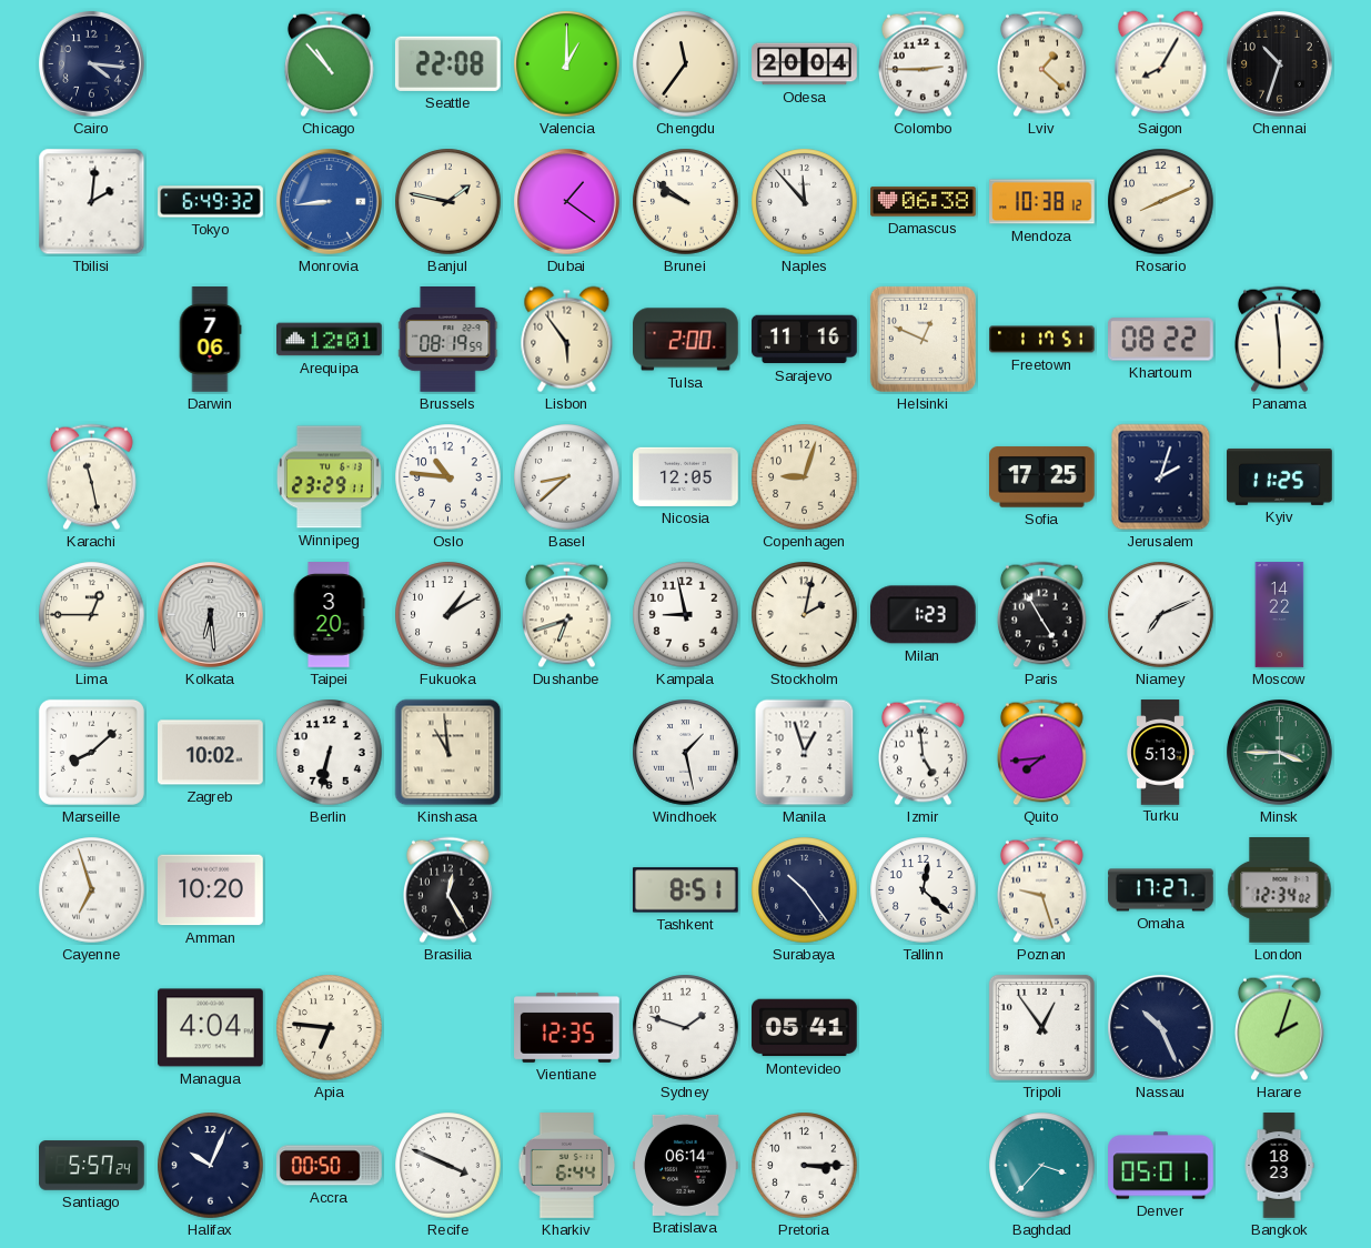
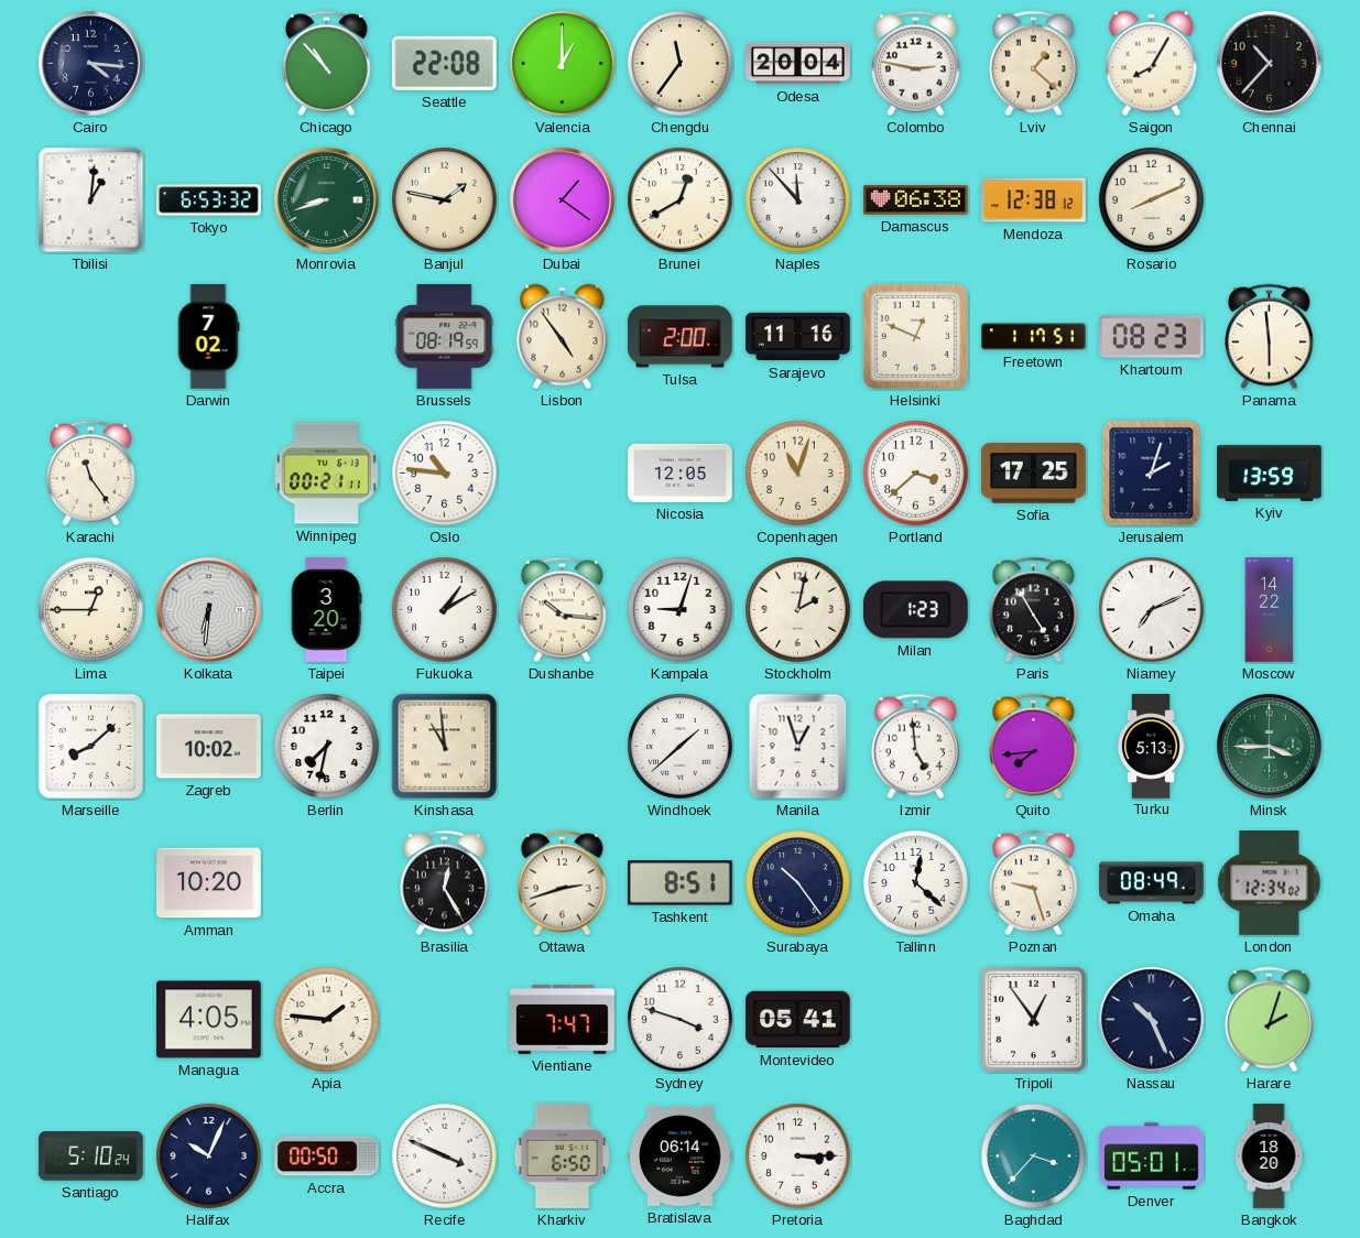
Colombo: 2:45 -> 2:47 (916, 64)
Chennai: 10:33 -> 10:37 (1270, 64)
Tbilisi: 2:01 -> 1:01 (91, 200)
Tokyo: 6:49 -> 6:53 (209, 200)
Monrovia: 8:44 -> 8:42 (327, 200)
Monrovia dial: blue -> green (327, 200)
Brunei: 9:51 -> 12:40 (681, 200)
Mendoza: 10:38 -> 12:38 (1034, 200)
Darwin: 7:06 -> 7:02 (208, 337)
Arequipa: 12:01 -> none (330, 340)
Lisbon: 5:54 -> 4:54 (563, 337)
Khartoum: 08:22 -> 08:23 (1152, 337)
Karachi: 11:28 -> 11:24 (91, 474)
Winnipeg: 23:29 -> 00:21 (326, 474)
Basel: 8:38 -> none (567, 477)
Copenhagen: 9:03 -> 11:03 (798, 474)
Portland: none -> 3:38 (916, 474)
Kyiv: 11:25 -> 13:59 (1270, 473)
Kolkata: 6:29 -> 6:31 (209, 610)
Dushanbe: 6:42 -> 10:16 (563, 610)
Kampala: 8:58 -> 9:03 (681, 610)
Berlin: 6:32 -> 7:32 (327, 747)
Windhoek: 1:28 -> 1:38 (681, 747)
Cayenne: 6:57 -> none (92, 890)
Ottawa: none -> 2:42 (563, 883)
Omaha: 17:27 -> 08:49 (1152, 883)
Managua: 4:04 -> 4:05 (209, 1020)
Apia: 6:46 -> 1:46 (327, 1020)
Vientiane: 12:35 -> 7:47 (563, 1019)
Sydney: 1:48 -> 3:48 (681, 1020)
Santiago: 5:57 -> 5:10 (91, 1156)
Kharkiv: 6:44 -> 6:50 (563, 1156)
Bangkok: 18:23 -> 18:20 (1269, 1156)
